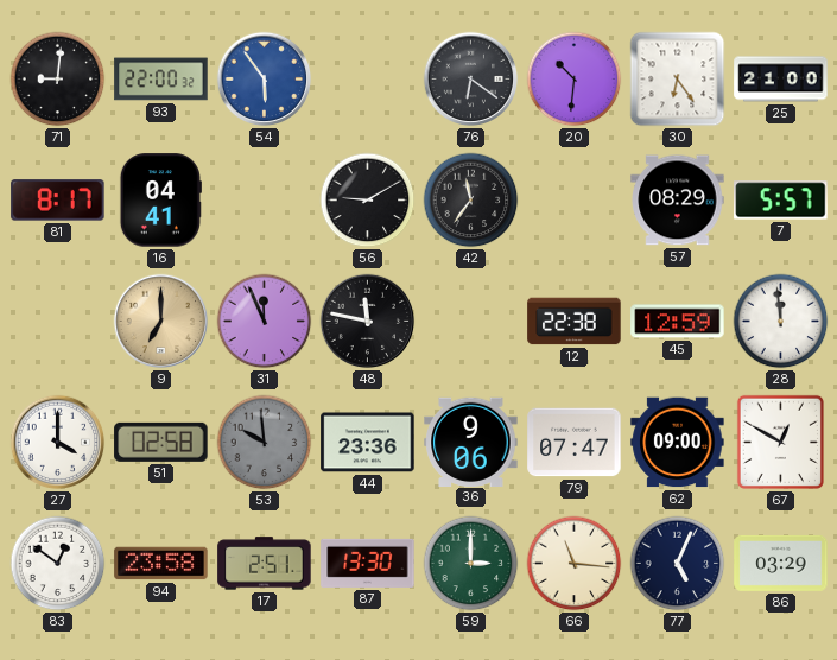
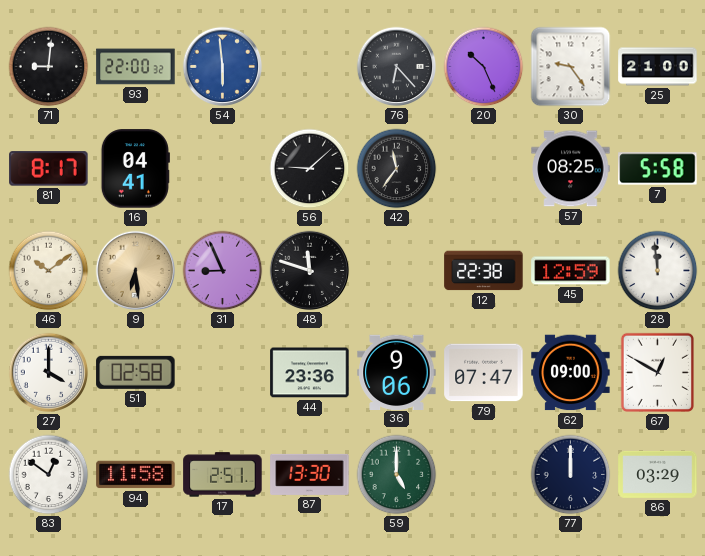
54: 5:54 -> 5:59 (223, 67)
76: 6:21 -> 6:23 (397, 67)
20: 10:31 -> 10:26 (484, 67)
30: 6:24 -> 9:24 (571, 67)
56: 9:10 -> 9:08 (310, 169)
57: 08:29 -> 08:25 (571, 169)
7: 5:57 -> 5:58 (658, 169)
46: none -> 10:09 (49, 271)
9: 7:00 -> 6:29 (136, 271)
31: 11:56 -> 8:56 (223, 271)
48: 11:47 -> 11:48 (310, 271)
53: 9:59 -> none (265, 443)
94: 23:58 -> 11:58 (136, 475)
59: 3:00 -> 5:00 (397, 475)
66: 11:16 -> none (575, 564)
77: 5:04 -> 12:00 (571, 475)
